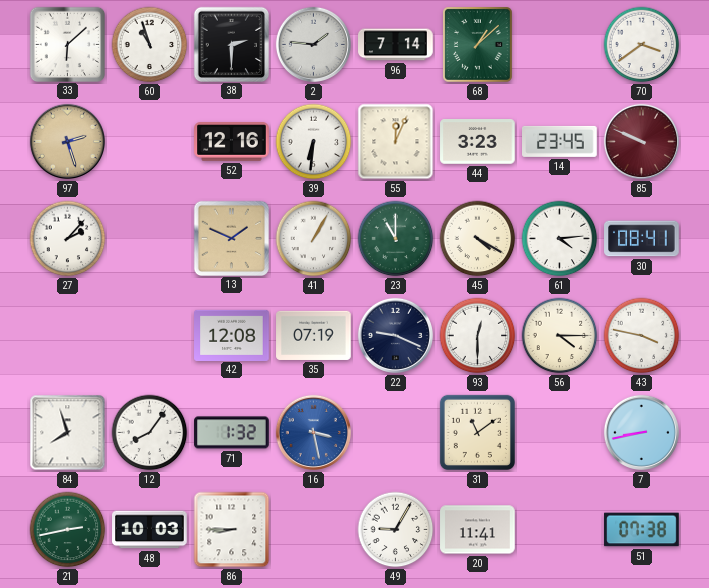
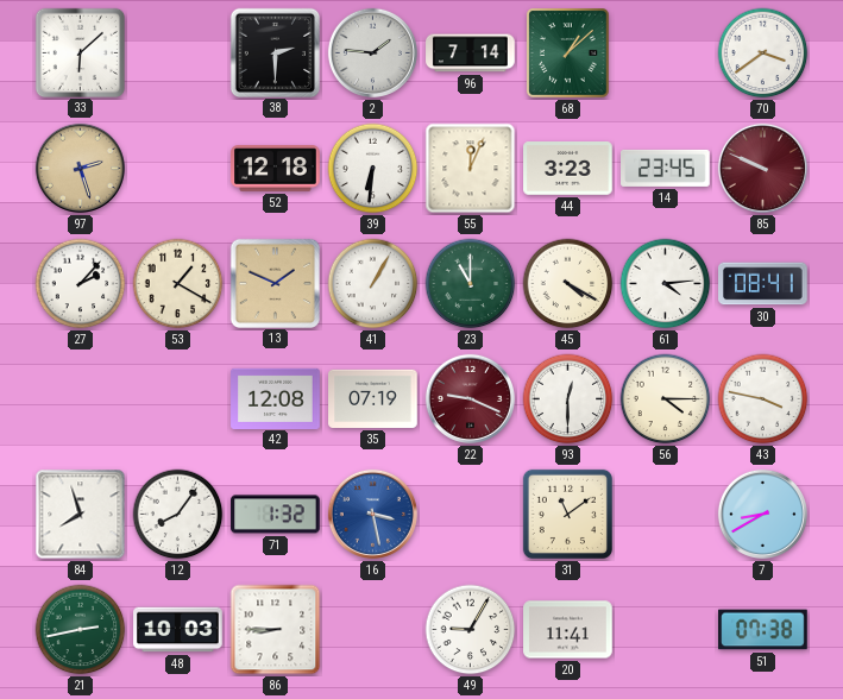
60: 10:57 -> none (150, 45)
52: 12:16 -> 12:18 (276, 169)
53: none -> 1:20 (178, 284)
22 dial: navy -> burgundy (470, 398)
7: 8:43 -> 8:40 (762, 514)
